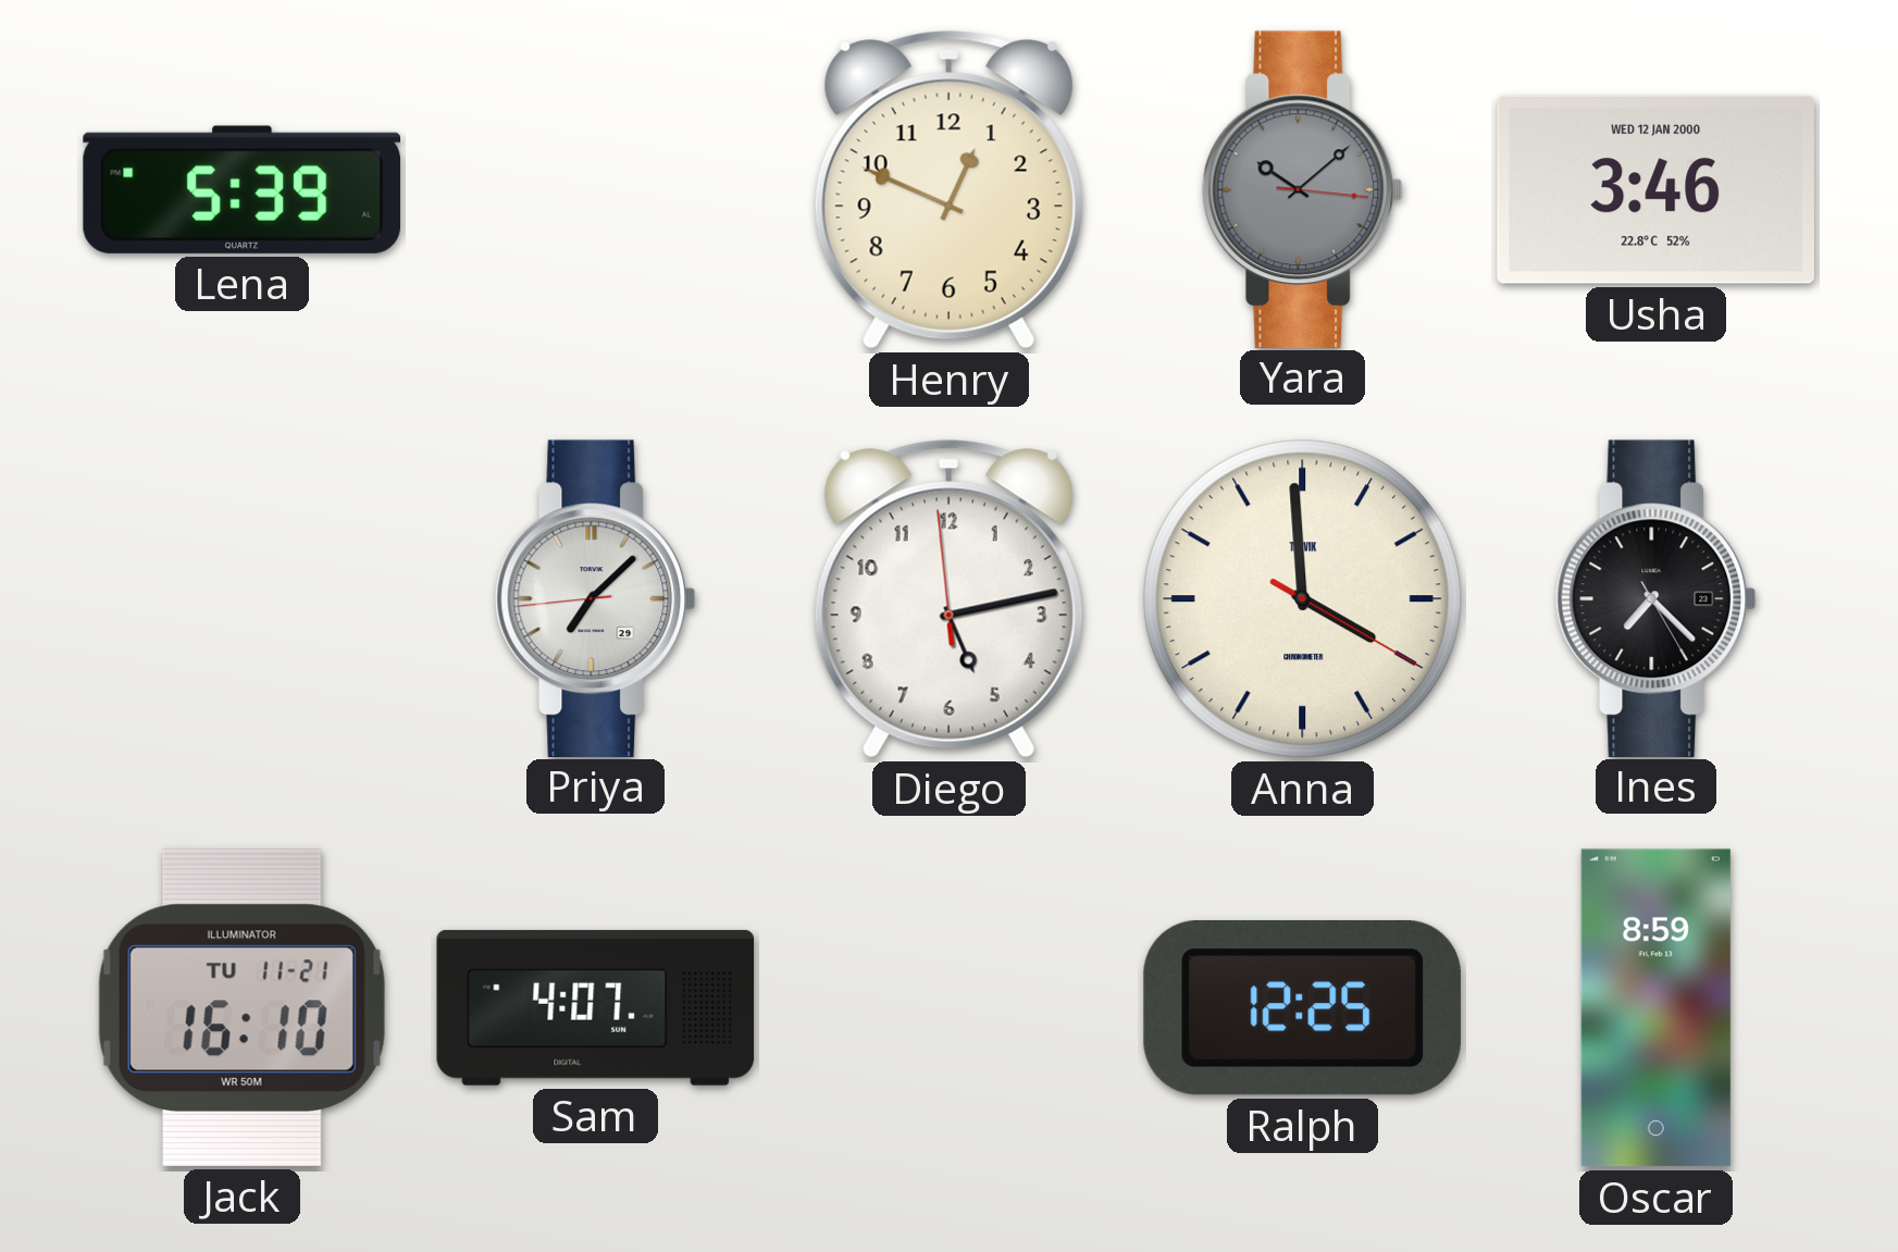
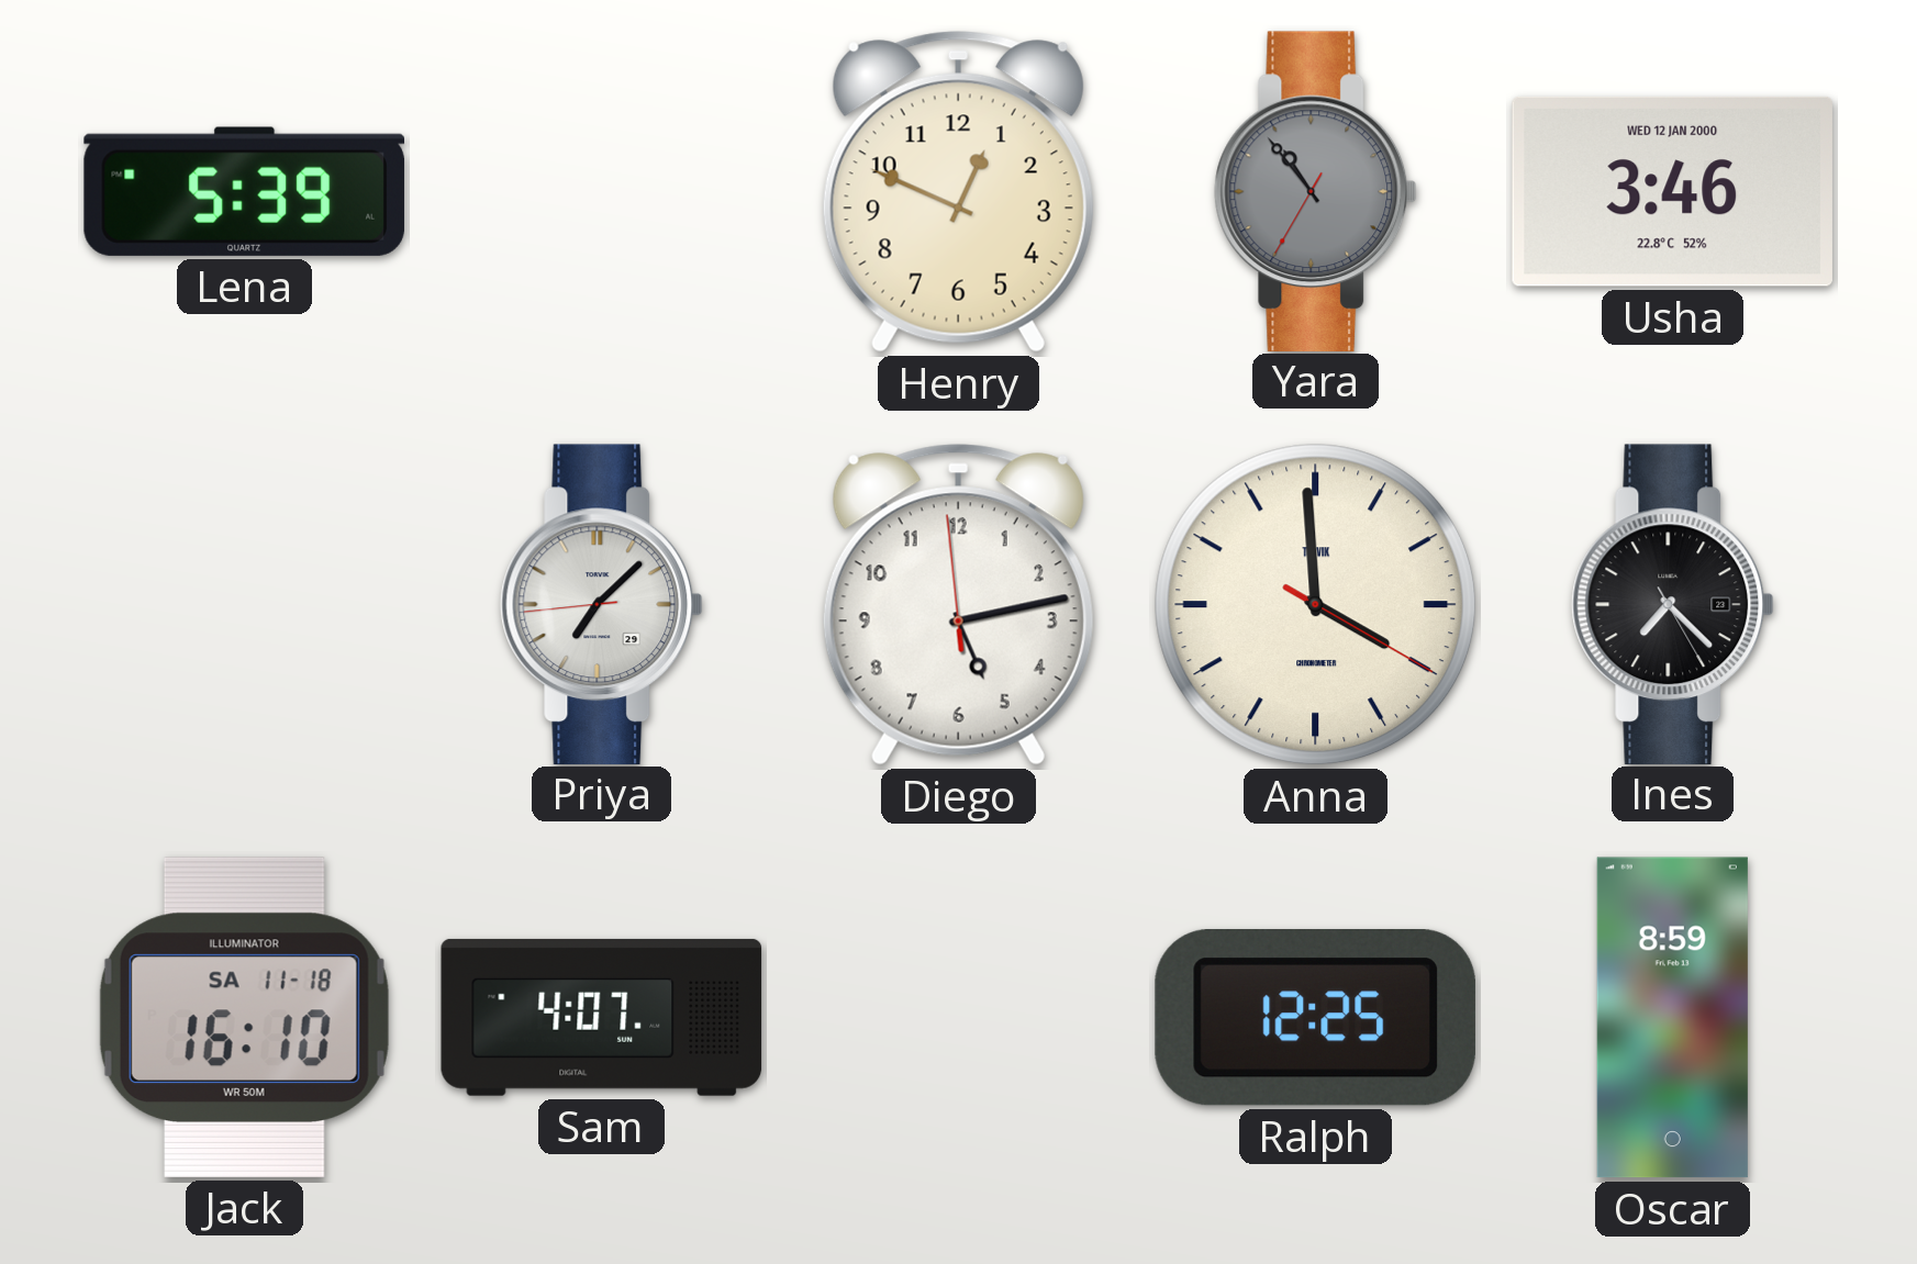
Yara: 10:08 -> 10:53 (1316, 191)
Jack date: TU 11-21 -> SA 11-18 (244, 1017)
